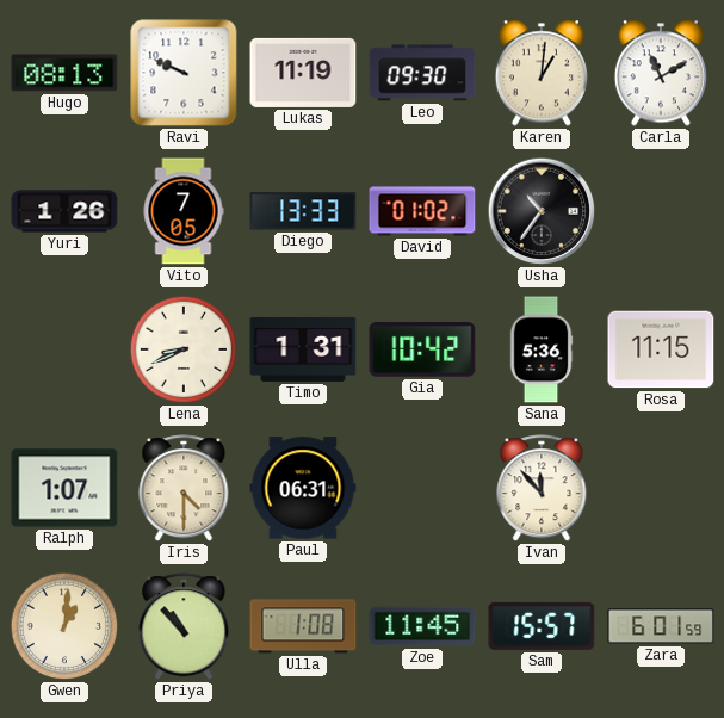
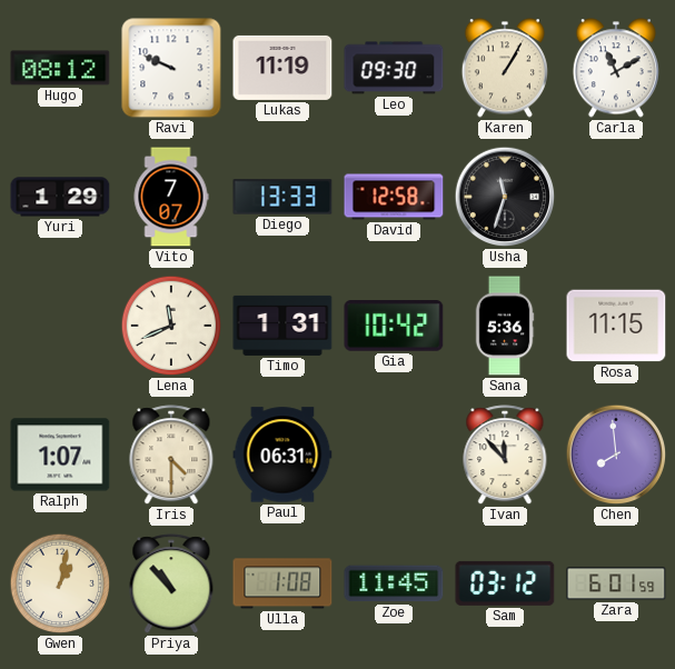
Hugo: 08:13 -> 08:12 (60, 68)
Karen: 1:01 -> 1:05 (505, 68)
Yuri: 1:26 -> 1:29 (60, 197)
Vito: 7:05 -> 7:07 (171, 197)
David: 01:02 -> 12:58 (394, 197)
Usha: 10:36 -> 11:33 (505, 197)
Lena: 8:41 -> 11:41 (171, 326)
Chen: none -> 7:59 (616, 455)
Gwen: 1:01 -> 1:02 (60, 583)
Sam: 15:57 -> 03:12 (505, 583)
